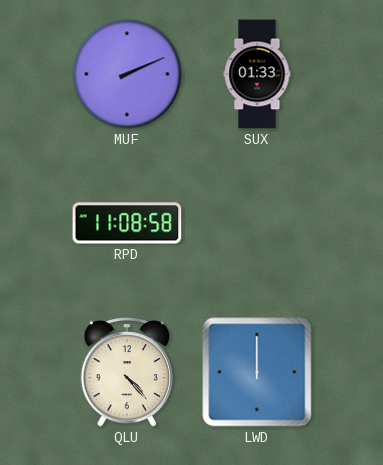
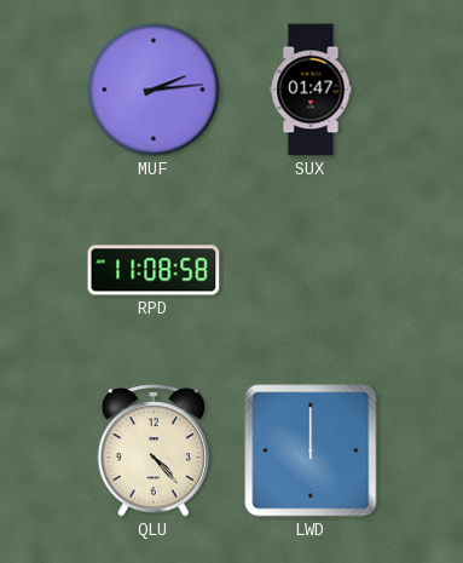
MUF: 2:11 -> 2:14 (154, 90)
SUX: 01:33 -> 01:47 (311, 90)
